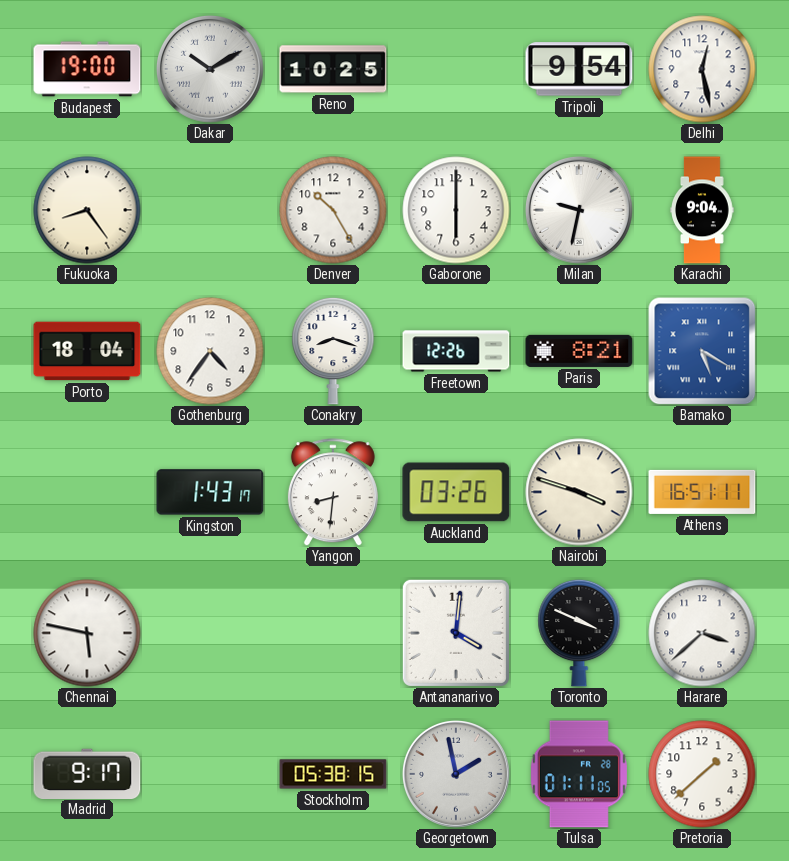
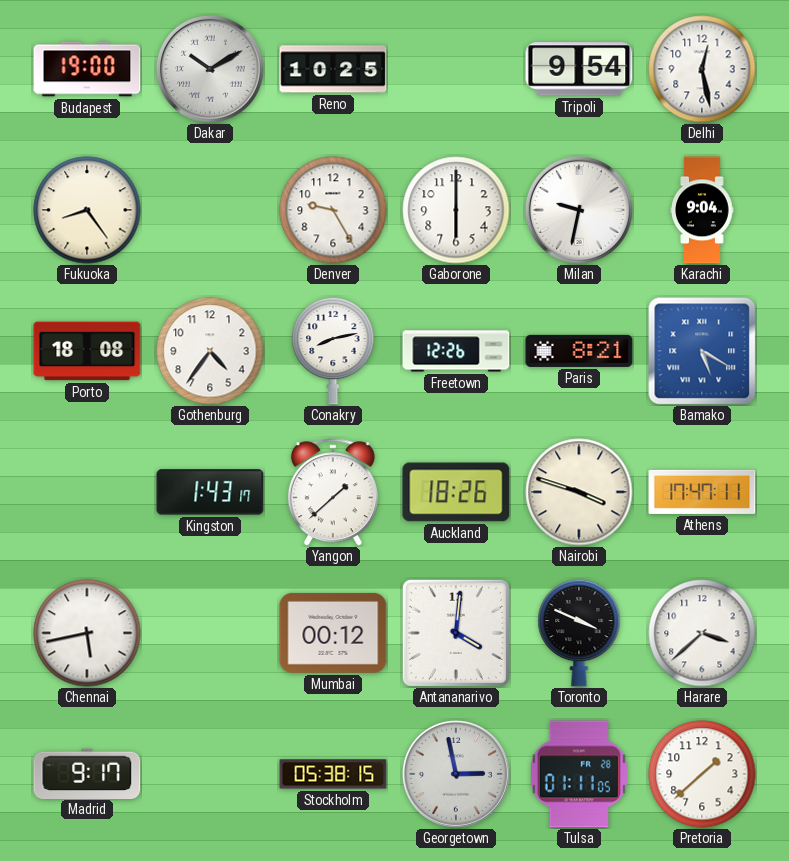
Denver: 10:25 -> 9:25 (333, 210)
Porto: 18:04 -> 18:08 (87, 351)
Conakry: 8:18 -> 8:13 (333, 351)
Yangon: 8:31 -> 1:38 (333, 492)
Auckland: 03:26 -> 18:26 (456, 492)
Athens: 16:51 -> 17:47 (702, 492)
Chennai: 5:47 -> 5:43 (87, 633)
Mumbai: none -> 00:12 (333, 633)
Georgetown: 1:58 -> 2:58 (456, 774)
